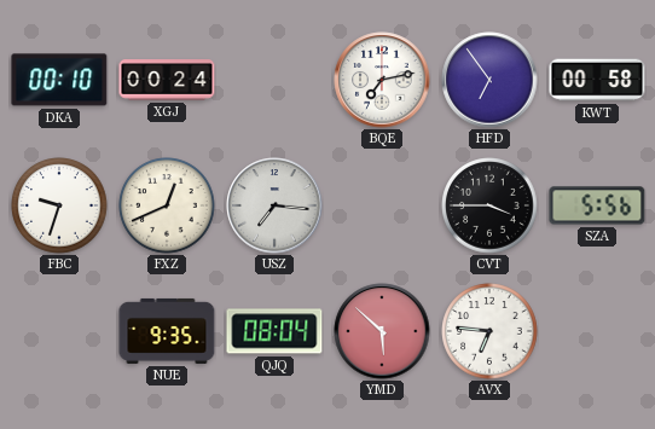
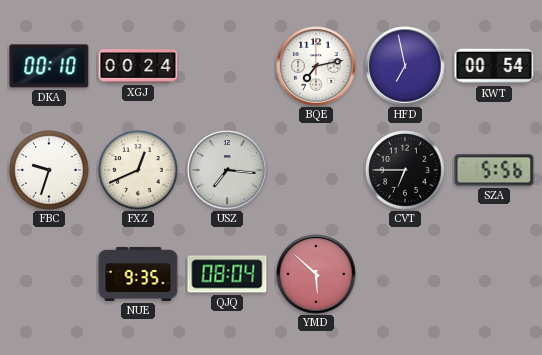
HFD: 6:54 -> 6:58 (405, 66)
KWT: 00:58 -> 00:54 (494, 66)
CVT: 3:45 -> 6:45 (405, 170)
AVX: 6:46 -> none (489, 331)
